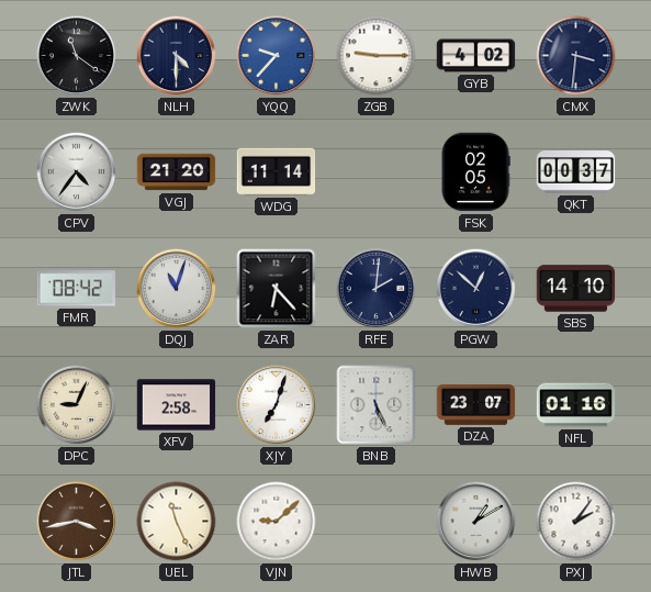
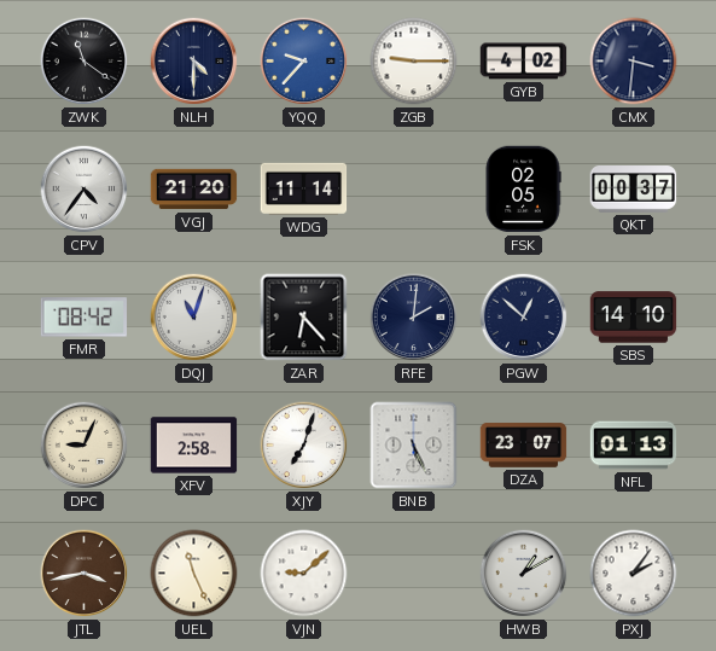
NFL: 01:16 -> 01:13 (634, 446)
